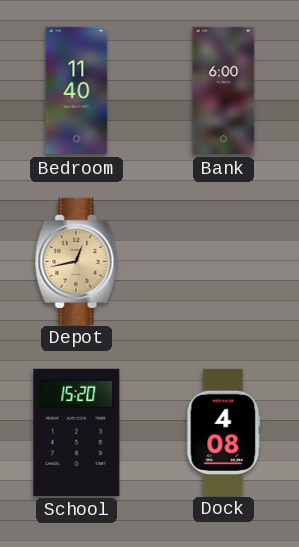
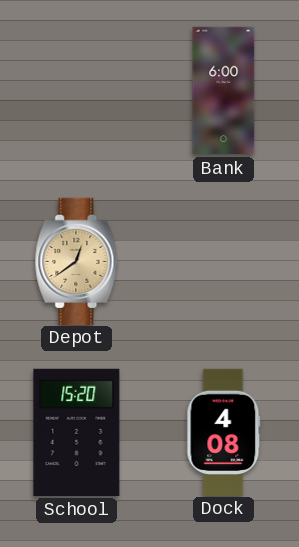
Bedroom: 11:40 -> none (77, 91)
Depot: 12:43 -> 12:39 (77, 261)
